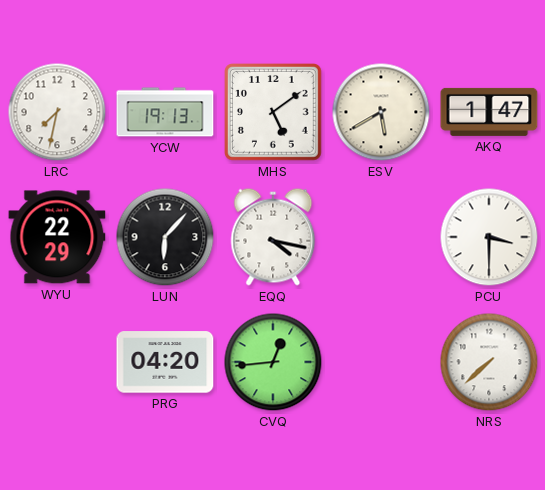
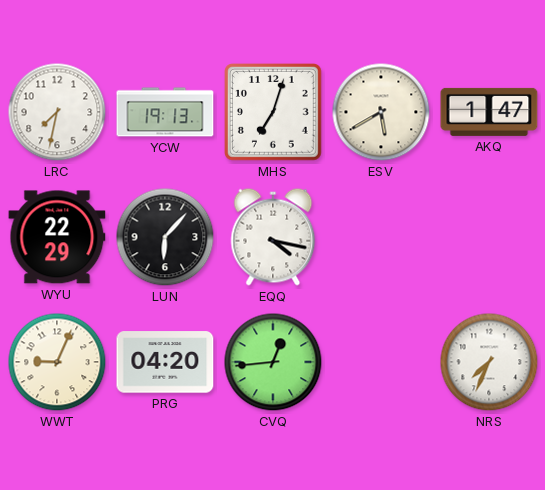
MHS: 5:09 -> 7:03 (274, 113)
PCU: 3:30 -> none (489, 237)
WWT: none -> 9:04 (57, 362)
NRS: 7:38 -> 7:34 (489, 362)
